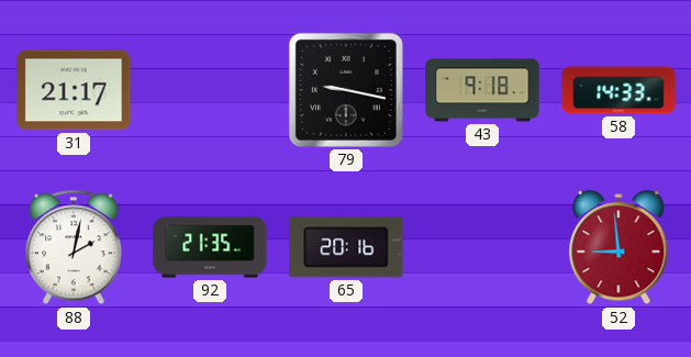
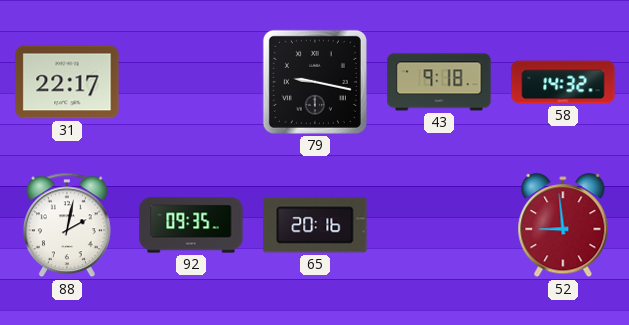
31: 21:17 -> 22:17 (67, 82)
58: 14:33 -> 14:32 (563, 82)
92: 21:35 -> 09:35 (191, 225)
